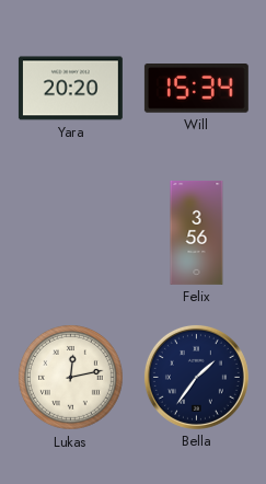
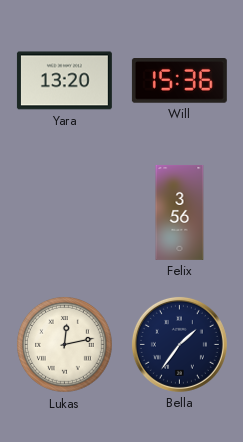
Yara: 20:20 -> 13:20 (64, 81)
Will: 15:34 -> 15:36 (179, 81)
